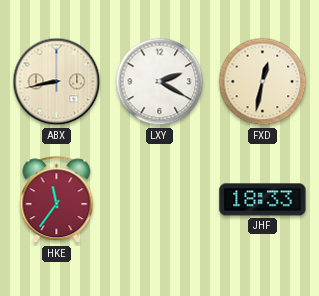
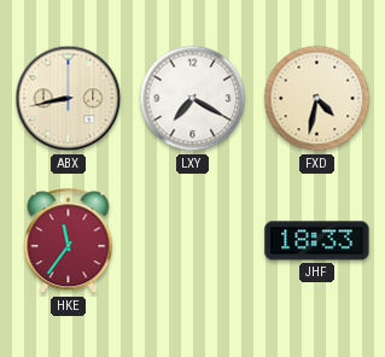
LXY: 2:20 -> 7:20 (193, 99)
FXD: 12:32 -> 4:32 (317, 99)
